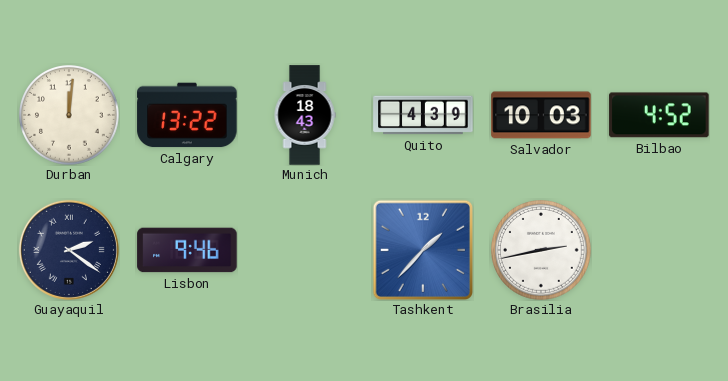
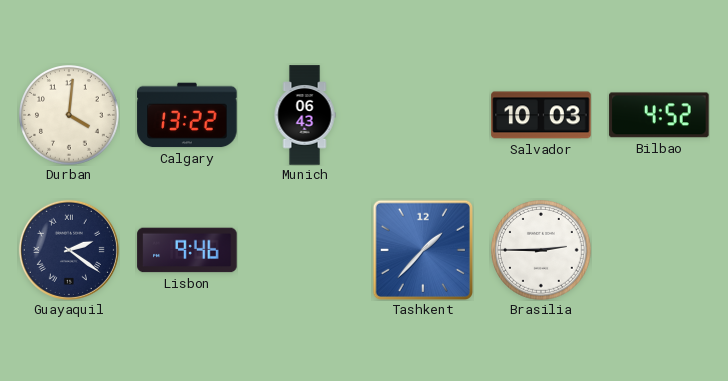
Durban: 12:01 -> 4:01 (70, 116)
Munich: 18:43 -> 06:43 (305, 115)
Quito: 4:39 -> none (423, 115)
Brasilia: 2:43 -> 2:45 (542, 251)
